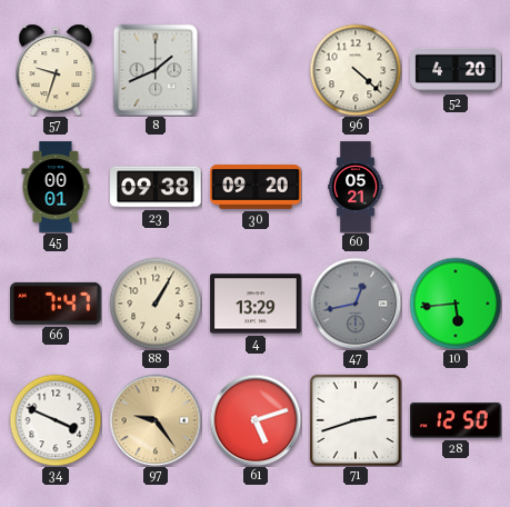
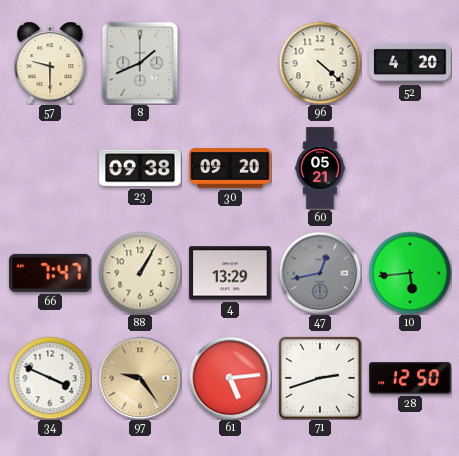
57: 9:33 -> 9:30 (50, 63)
45: 00:01 -> none (56, 187)
61: 5:12 -> 5:14 (230, 378)
